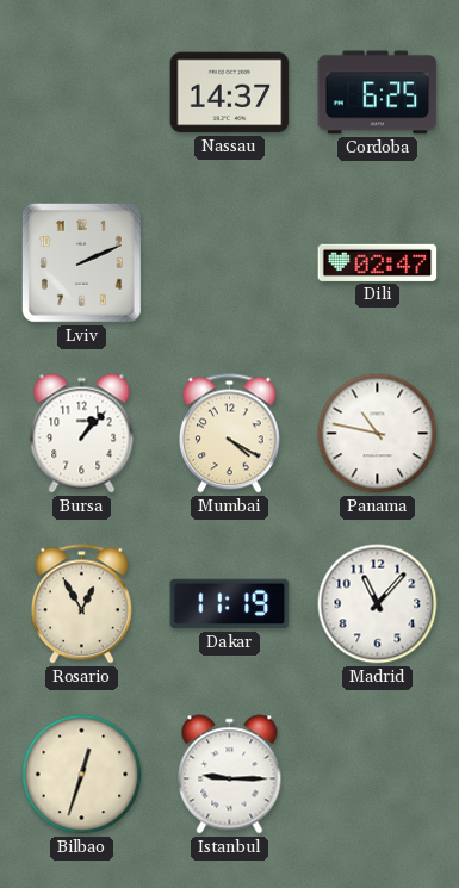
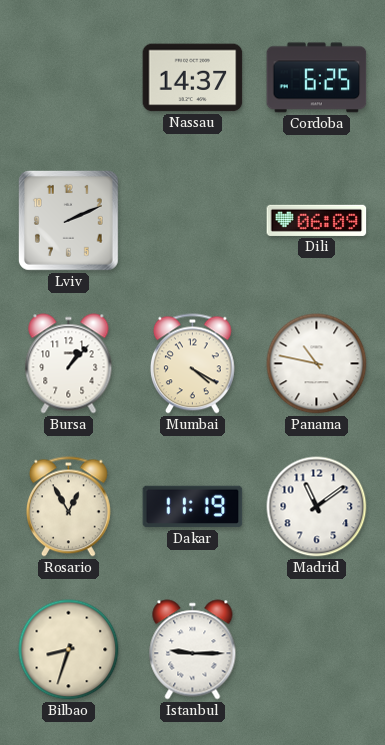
Dili: 02:47 -> 06:09 (317, 220)
Madrid: 11:07 -> 11:09 (317, 507)
Bilbao: 12:33 -> 8:33 (69, 650)
